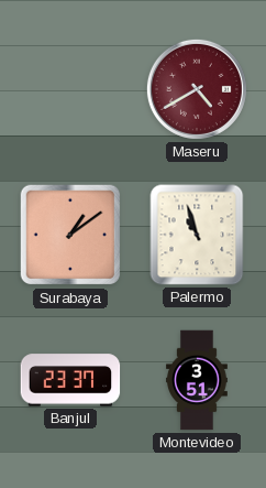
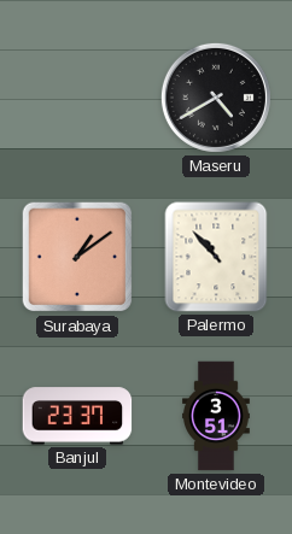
Maseru dial: burgundy -> black (216, 98)
Palermo: 10:57 -> 10:53 (216, 257)
